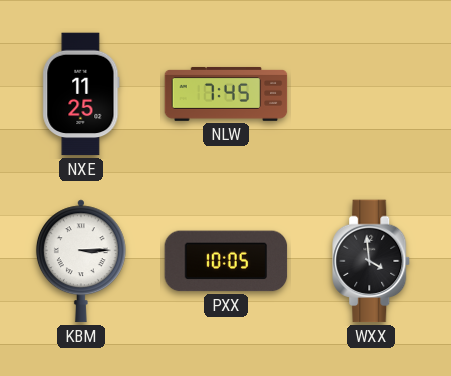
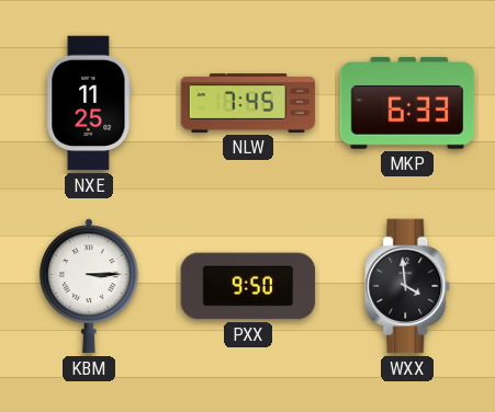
MKP: none -> 6:33 (407, 103)
PXX: 10:05 -> 9:50 (248, 286)
